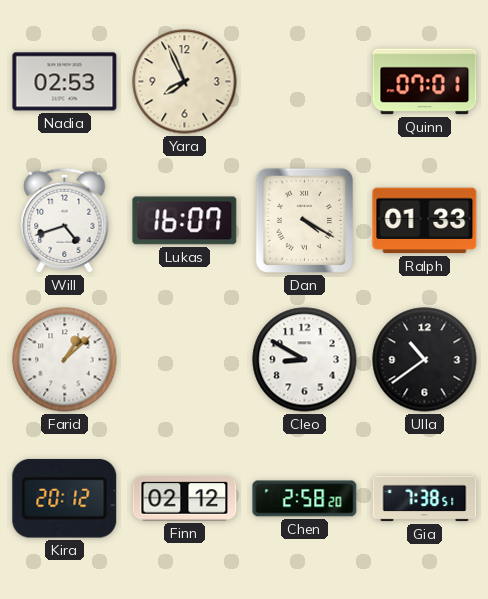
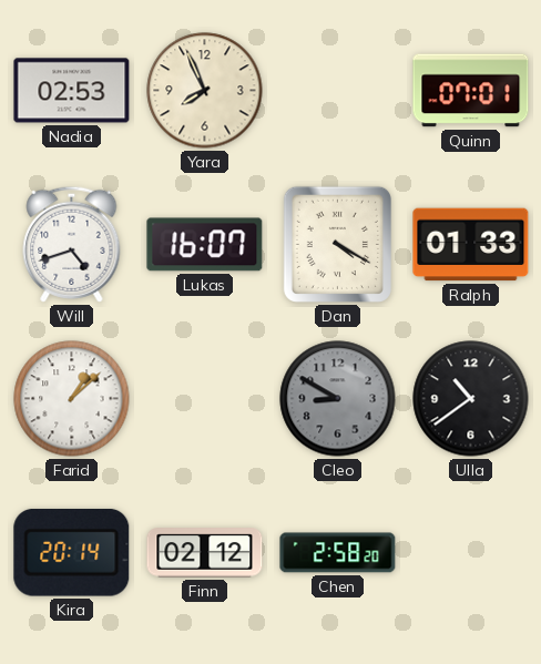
Cleo dial: white -> grey (338, 399)
Kira: 20:12 -> 20:14 (72, 552)
Gia: 7:38 -> none (425, 499)
